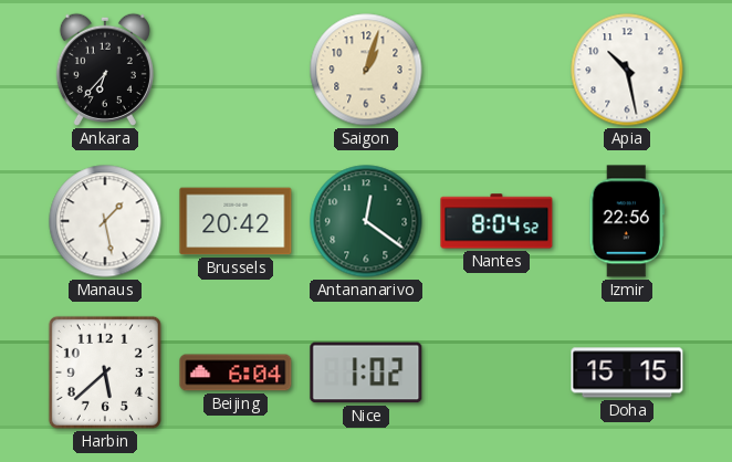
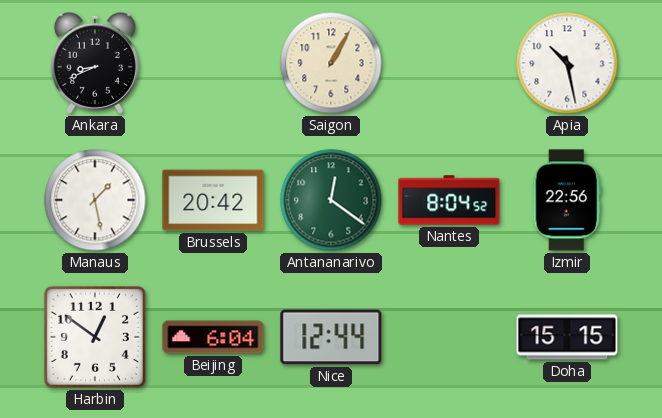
Ankara: 6:37 -> 8:41 (95, 63)
Saigon: 1:03 -> 1:05 (331, 63)
Harbin: 5:38 -> 12:51 (95, 337)
Nice: 1:02 -> 12:44 (331, 337)
